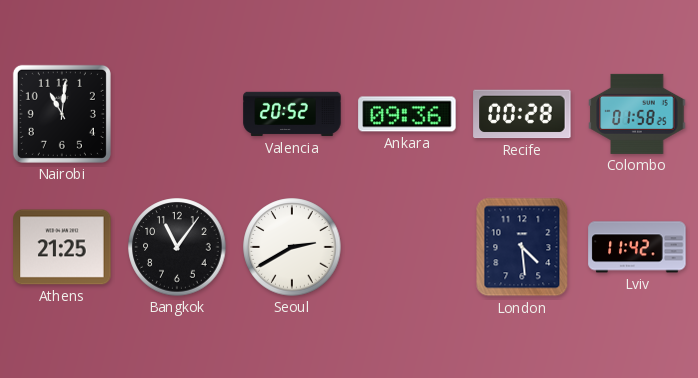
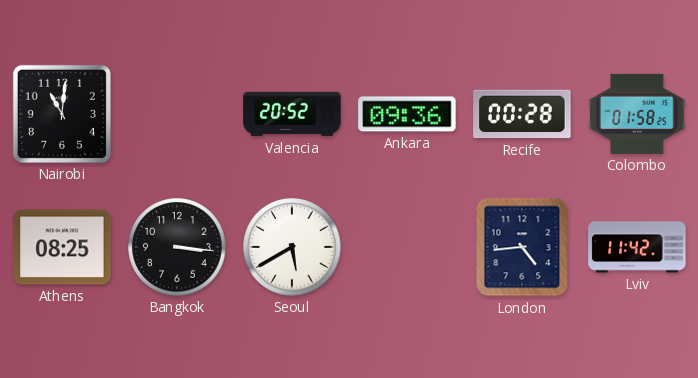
Athens: 21:25 -> 08:25 (62, 247)
Bangkok: 11:06 -> 3:16 (177, 247)
Seoul: 2:40 -> 5:40 (292, 247)
London: 4:29 -> 4:44 (522, 247)
